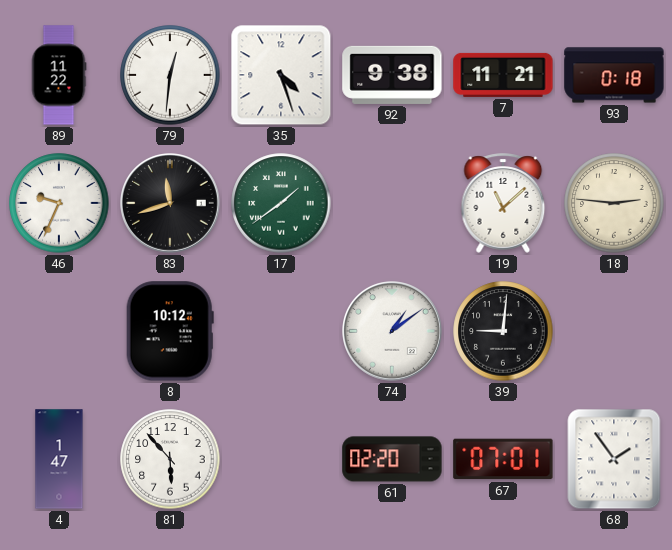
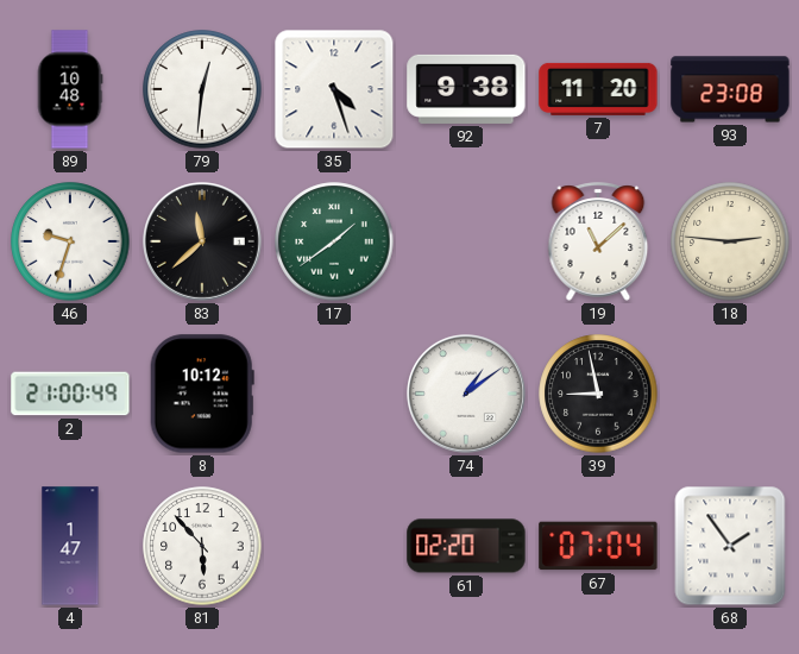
89: 11:22 -> 10:48 (70, 89)
7: 11:21 -> 11:20 (598, 89)
93: 0:18 -> 23:08 (730, 89)
46: 9:34 -> 9:33 (70, 241)
83: 11:42 -> 11:38 (203, 243)
2: none -> 21:00 (70, 394)
39: 9:01 -> 8:58 (598, 394)
67: 07:01 -> 07:04 (598, 546)
